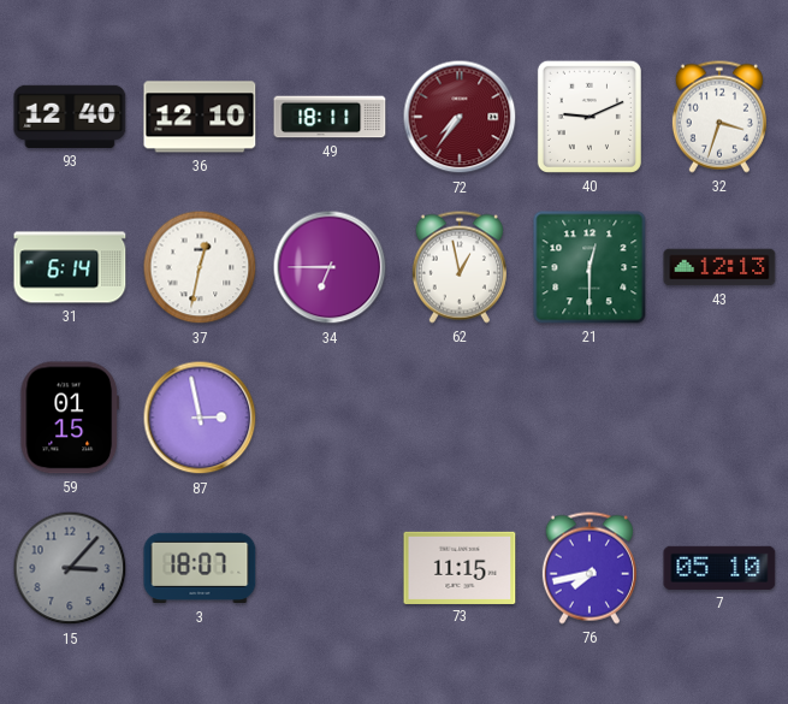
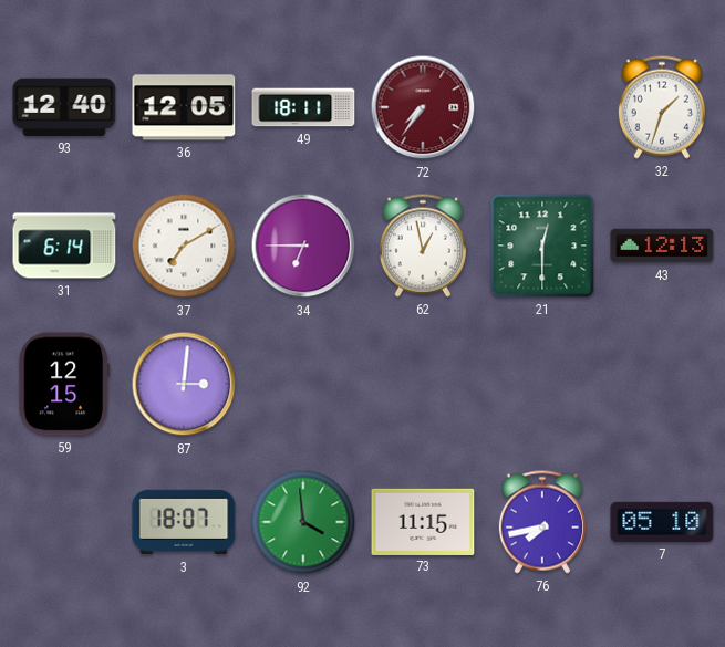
36: 12:10 -> 12:05 (184, 107)
40: 9:11 -> none (589, 117)
32: 3:33 -> 1:33 (662, 107)
37: 12:32 -> 7:10 (184, 246)
59: 01:15 -> 12:15 (64, 384)
87: 2:58 -> 3:01 (184, 384)
15: 3:07 -> none (70, 568)
92: none -> 3:59 (303, 522)
